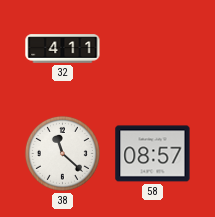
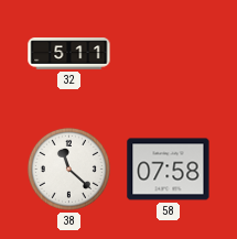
32: 4:11 -> 5:11 (69, 54)
58: 08:57 -> 07:58 (169, 170)
